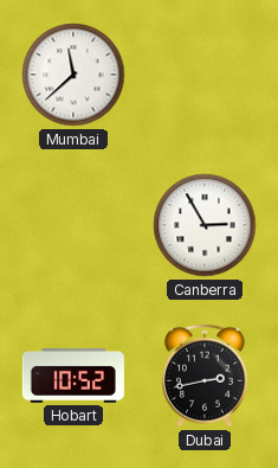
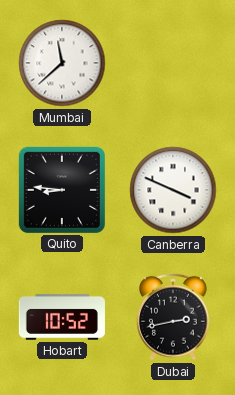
Quito: none -> 8:46 (62, 190)
Canberra: 2:55 -> 3:49 (173, 190)
